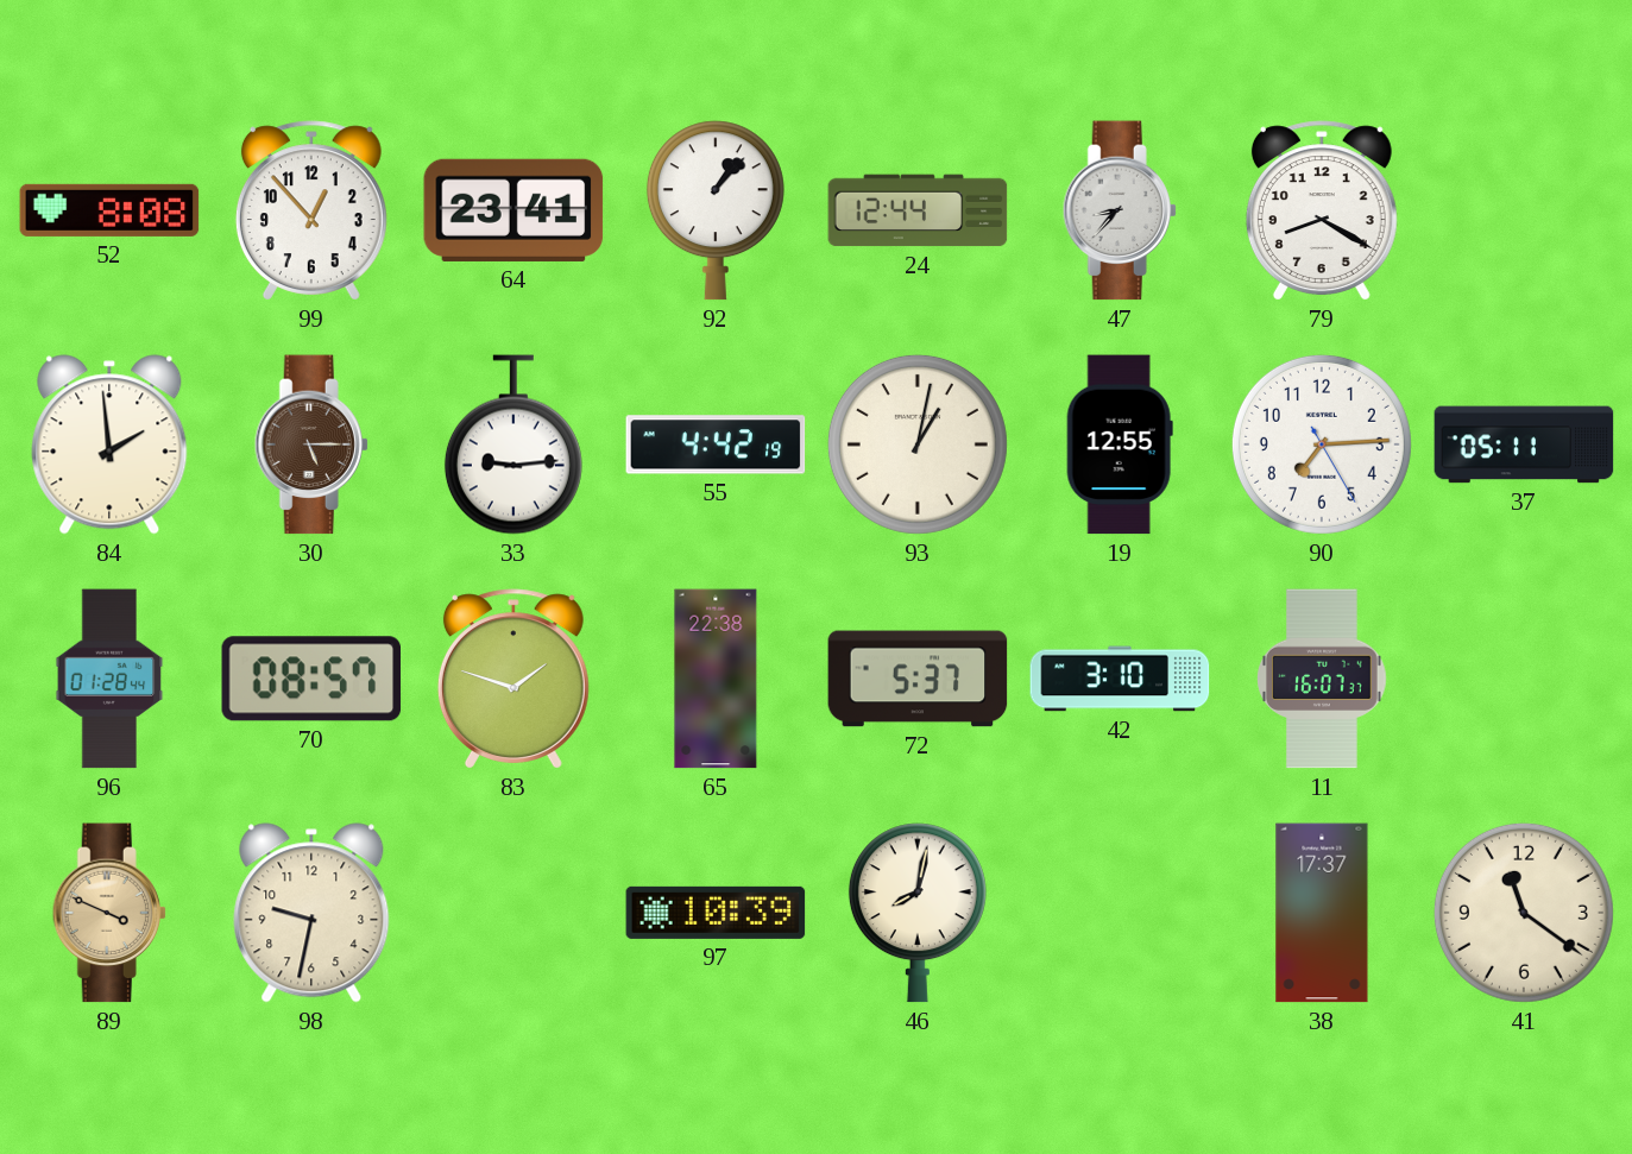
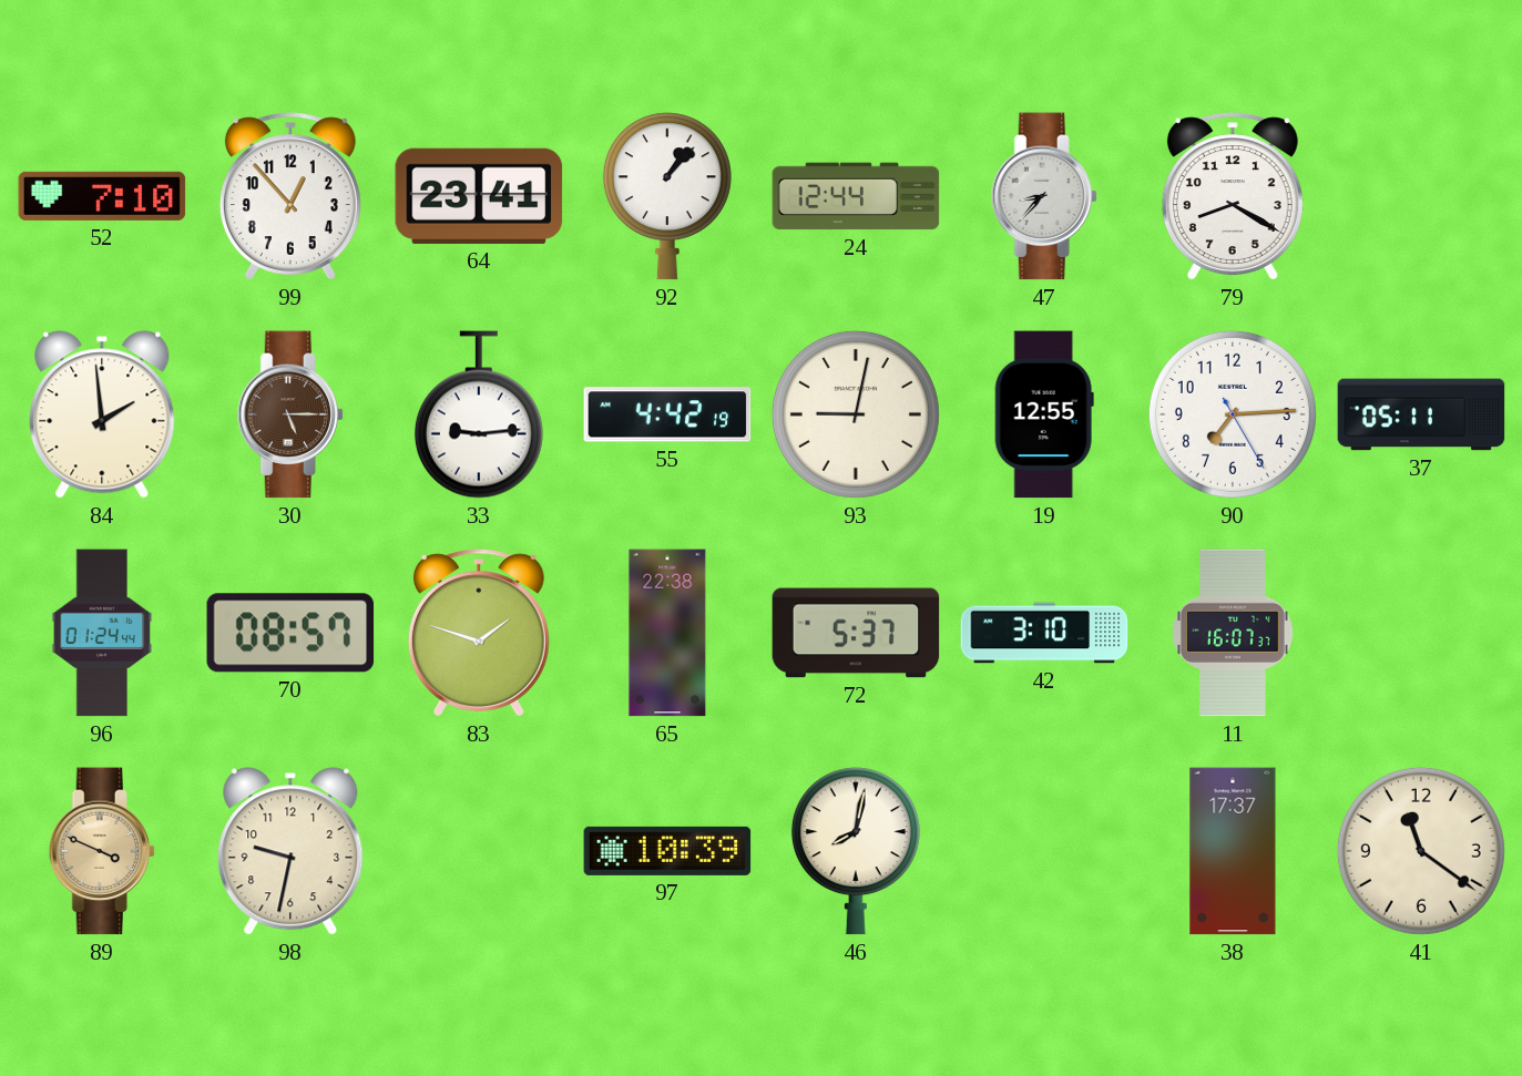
52: 8:08 -> 7:10 (102, 196)
93: 1:02 -> 9:02 (856, 414)
96: 01:28 -> 01:24 (102, 633)
